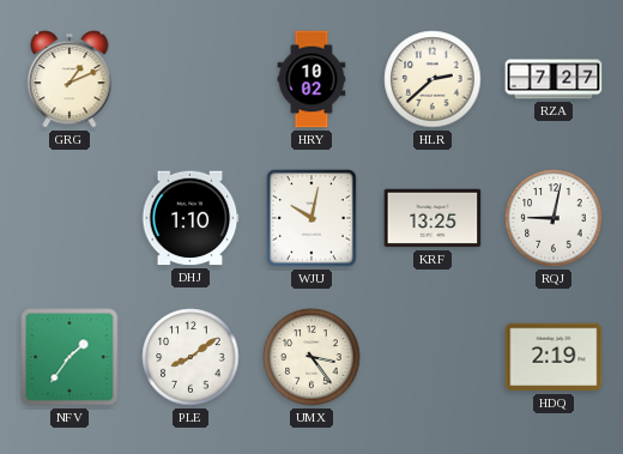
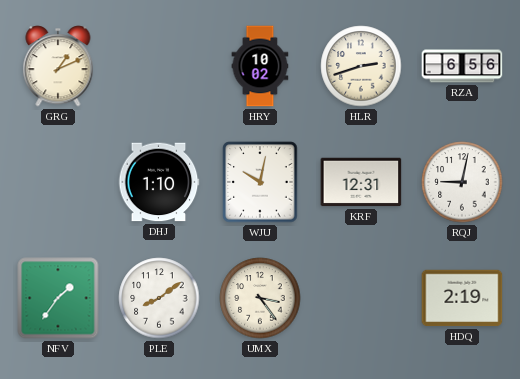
HLR: 2:38 -> 2:42 (361, 66)
RZA: 7:27 -> 6:56 (462, 66)
KRF: 13:25 -> 12:31 (361, 182)
